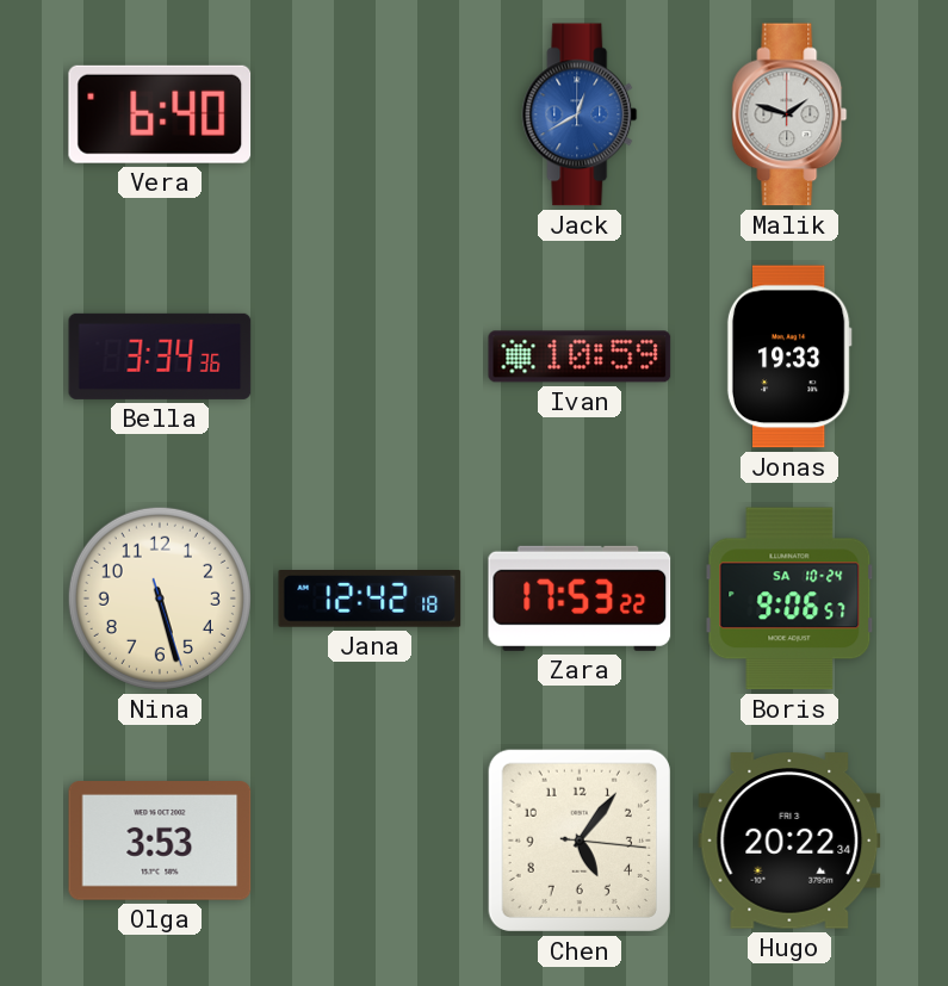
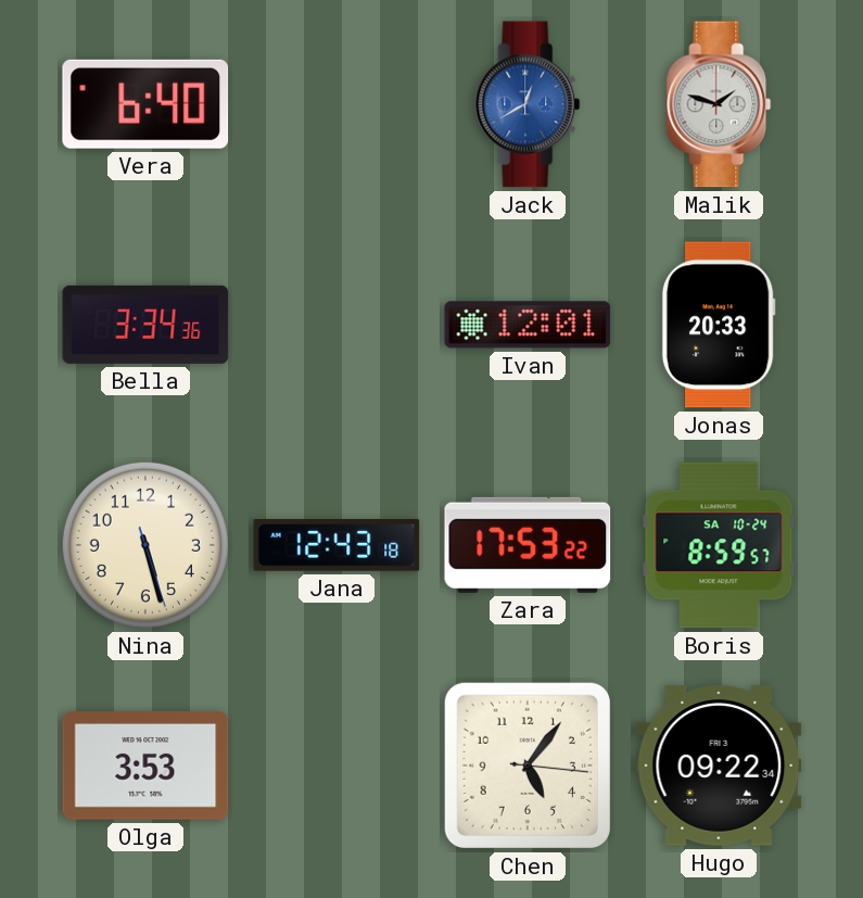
Ivan: 10:59 -> 12:01 (528, 325)
Jonas: 19:33 -> 20:33 (719, 325)
Jana: 12:42 -> 12:43 (337, 546)
Boris: 9:06 -> 8:59 (719, 545)
Hugo: 20:22 -> 09:22 (719, 766)
